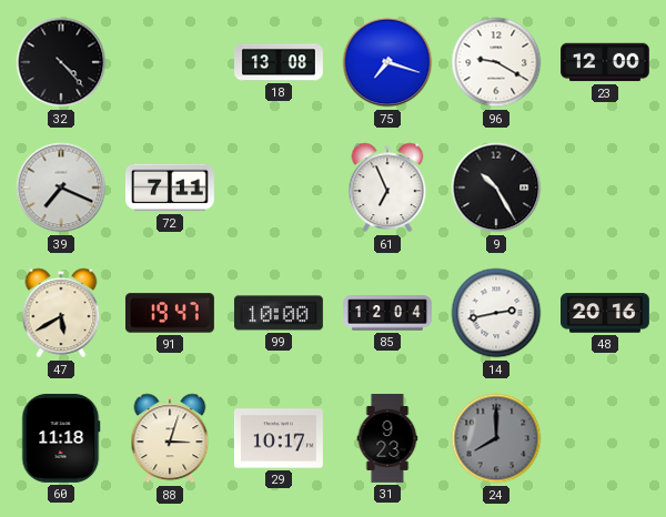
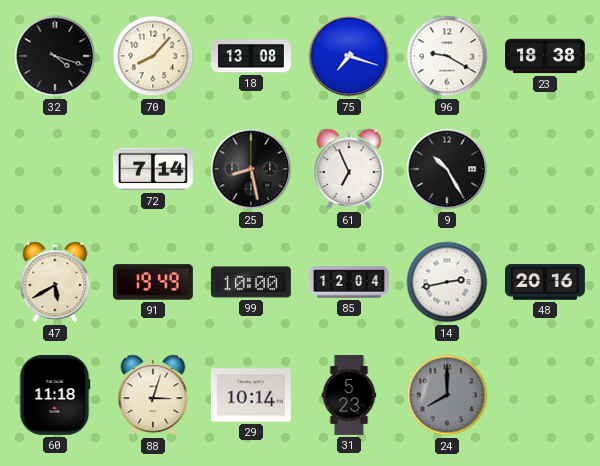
32: 4:23 -> 4:18 (55, 56)
70: none -> 8:07 (153, 56)
23: 12:00 -> 18:38 (546, 56)
39: 7:19 -> none (61, 187)
72: 7:11 -> 7:14 (154, 169)
25: none -> 8:28 (251, 169)
91: 19:47 -> 19:49 (153, 282)
29: 10:17 -> 10:14 (251, 395)
31: 9:23 -> 5:23 (349, 396)
